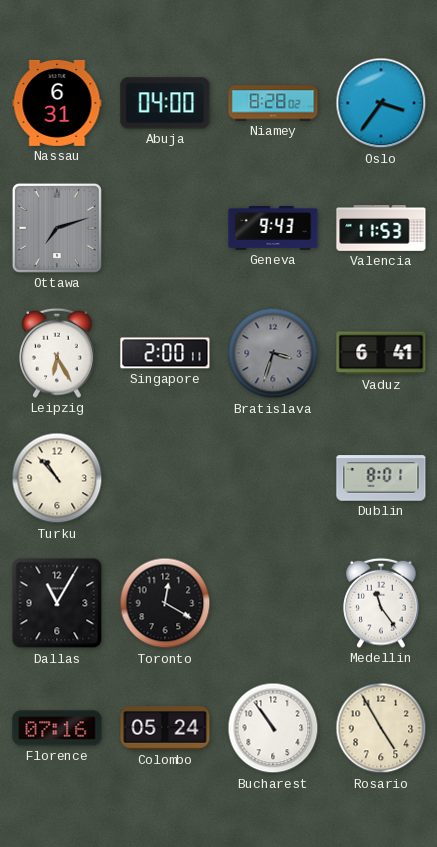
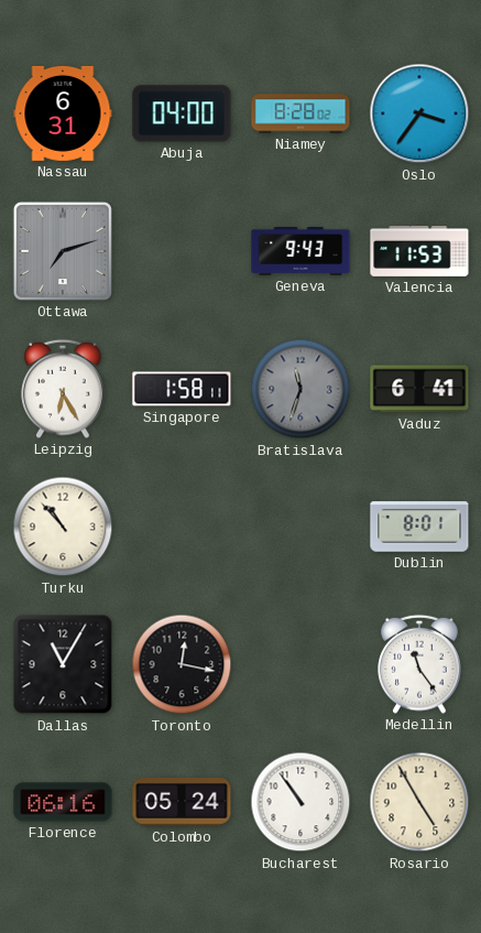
Singapore: 2:00 -> 1:58 (182, 389)
Bratislava: 3:33 -> 11:33 (300, 389)
Toronto: 12:20 -> 12:17 (182, 664)
Florence: 07:16 -> 06:16 (63, 802)
